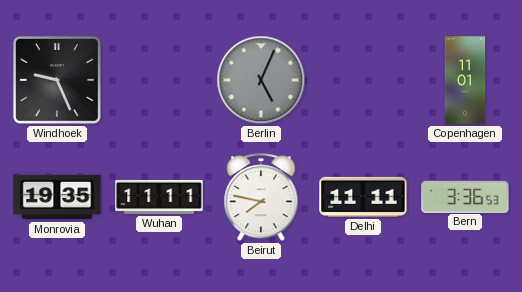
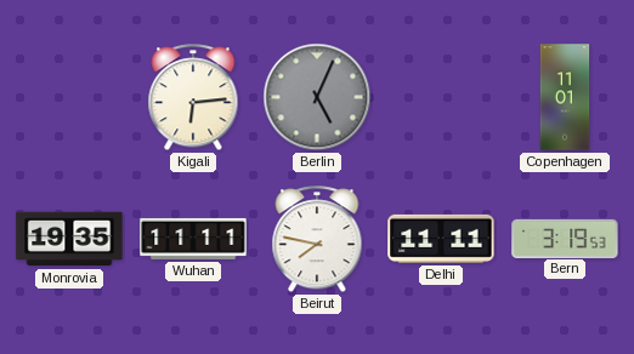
Windhoek: 9:26 -> none (58, 81)
Kigali: none -> 6:14 (193, 98)
Bern: 3:36 -> 3:19 (565, 238)
